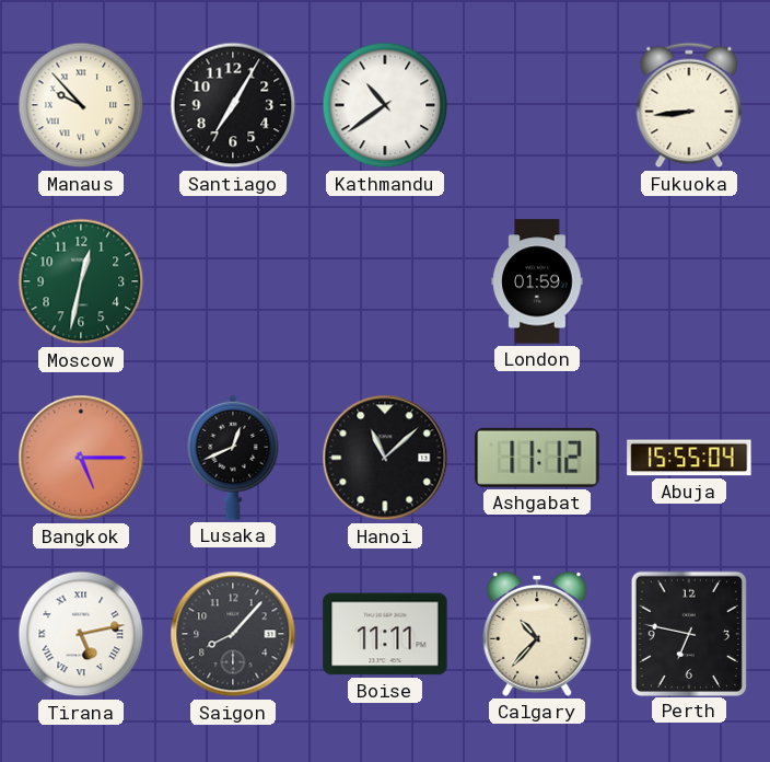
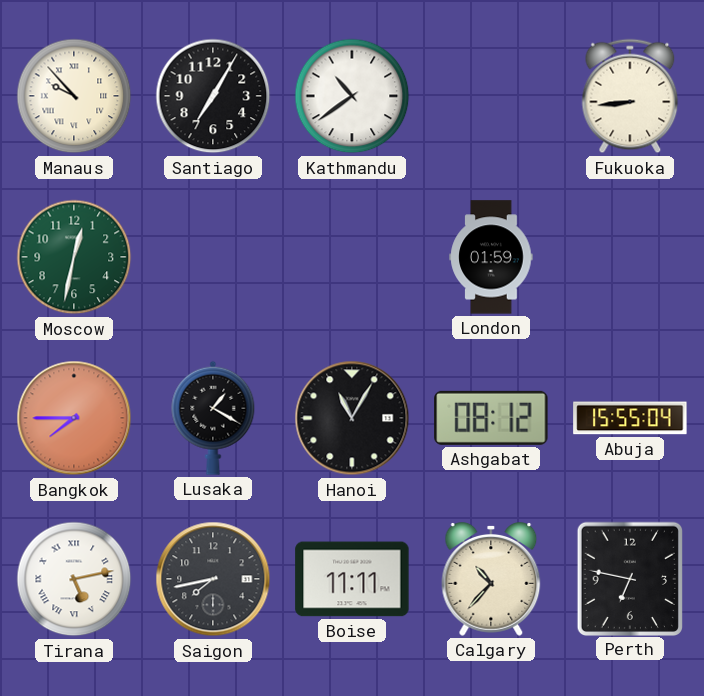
Bangkok: 5:15 -> 7:45 (74, 418)
Lusaka: 12:41 -> 1:20 (213, 418)
Hanoi: 11:08 -> 11:05 (352, 418)
Ashgabat: 11:12 -> 08:12 (491, 418)
Saigon: 8:07 -> 7:43 (213, 579)
